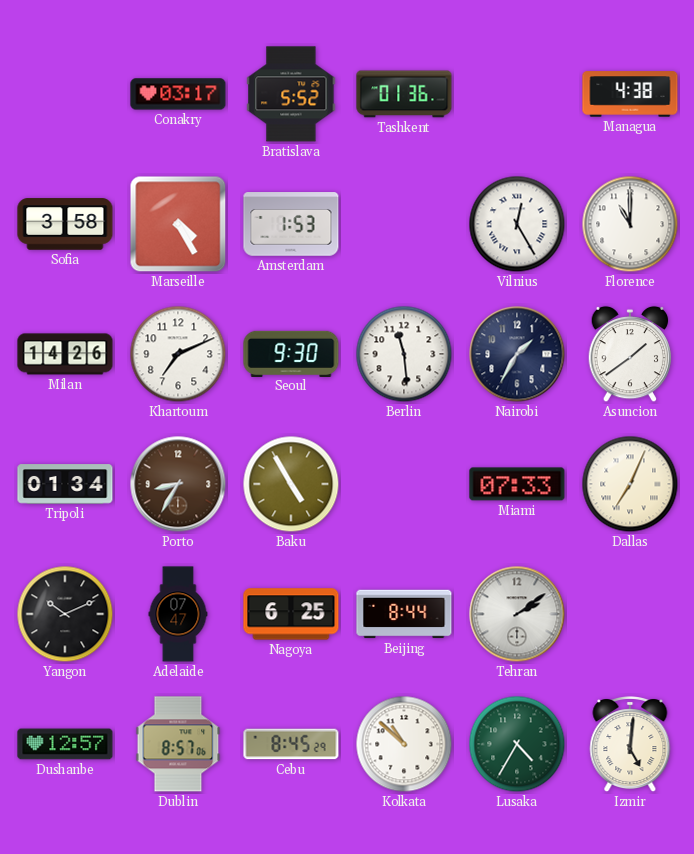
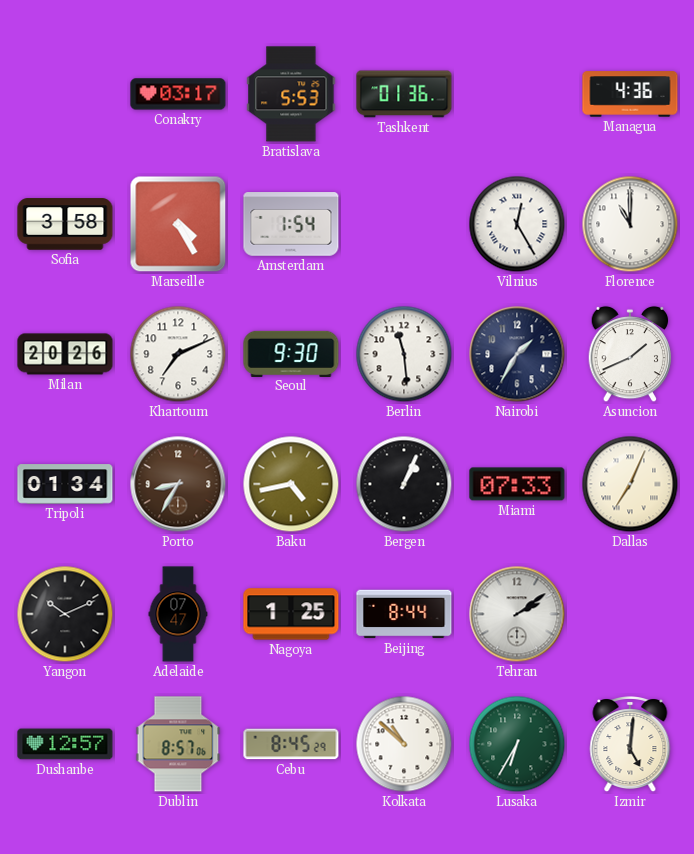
Bratislava: 5:52 -> 5:53 (291, 94)
Managua: 4:38 -> 4:36 (630, 94)
Amsterdam: 1:53 -> 1:54 (291, 224)
Milan: 14:26 -> 20:26 (65, 354)
Asuncion: 1:39 -> 1:41 (630, 354)
Baku: 4:55 -> 4:43 (291, 484)
Bergen: none -> 1:04 (404, 484)
Nagoya: 6:25 -> 1:25 (291, 614)
Lusaka: 4:35 -> 6:35 (517, 744)
